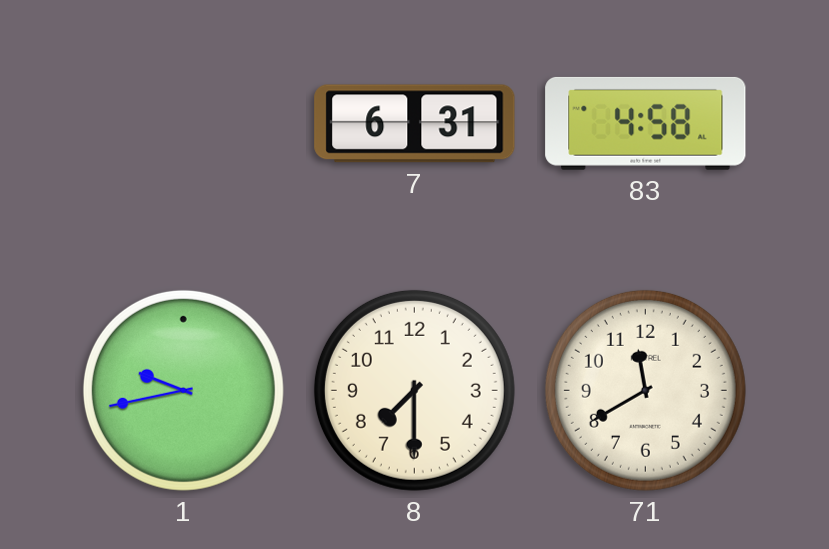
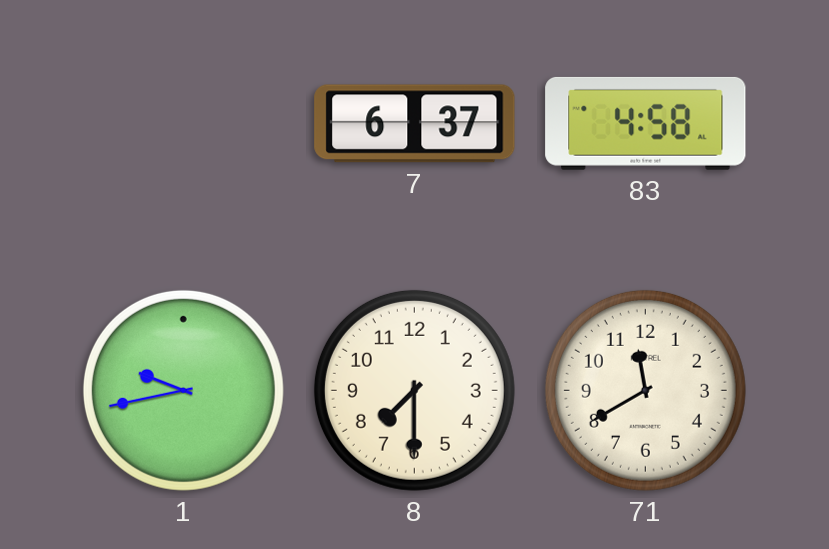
7: 6:31 -> 6:37 (415, 124)
